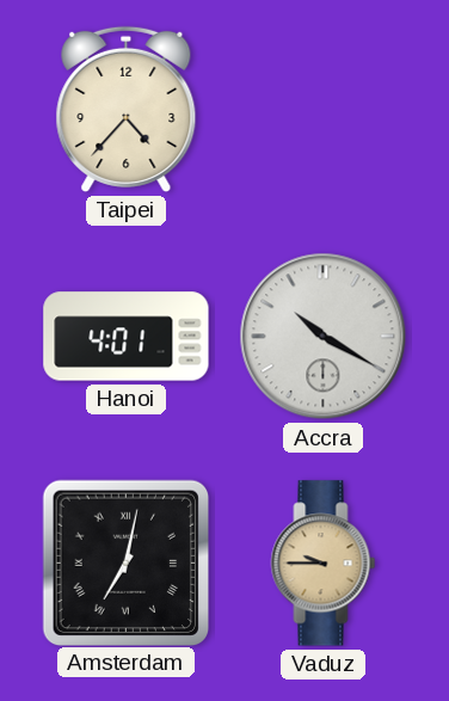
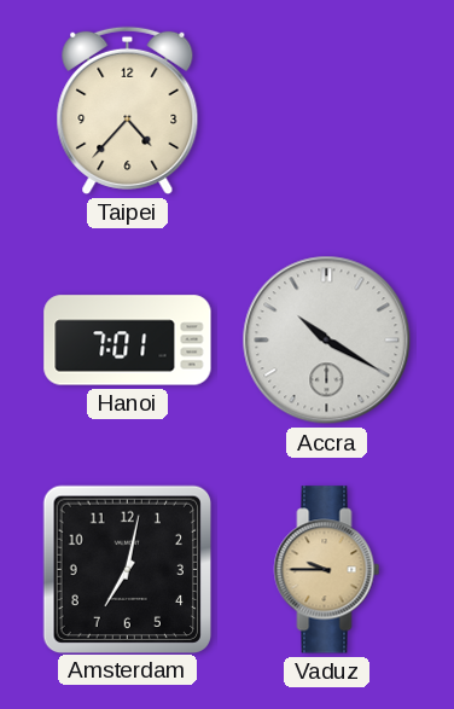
Hanoi: 4:01 -> 7:01 (128, 341)
Amsterdam numerals: Roman -> Arabic (127, 569)
